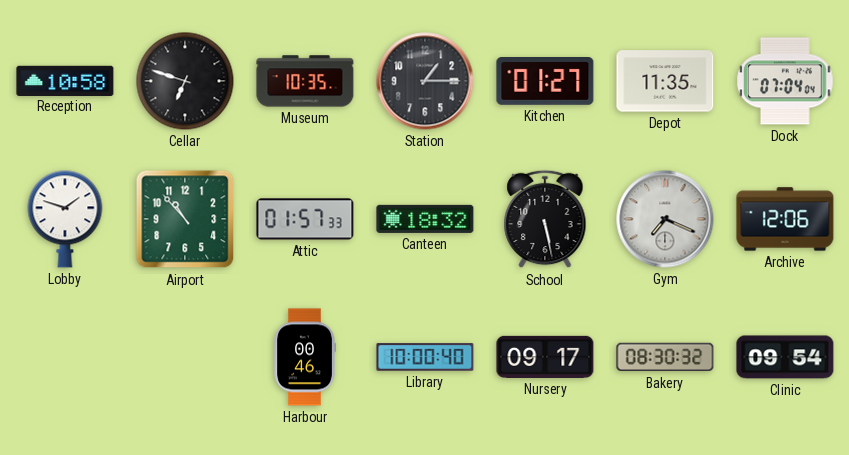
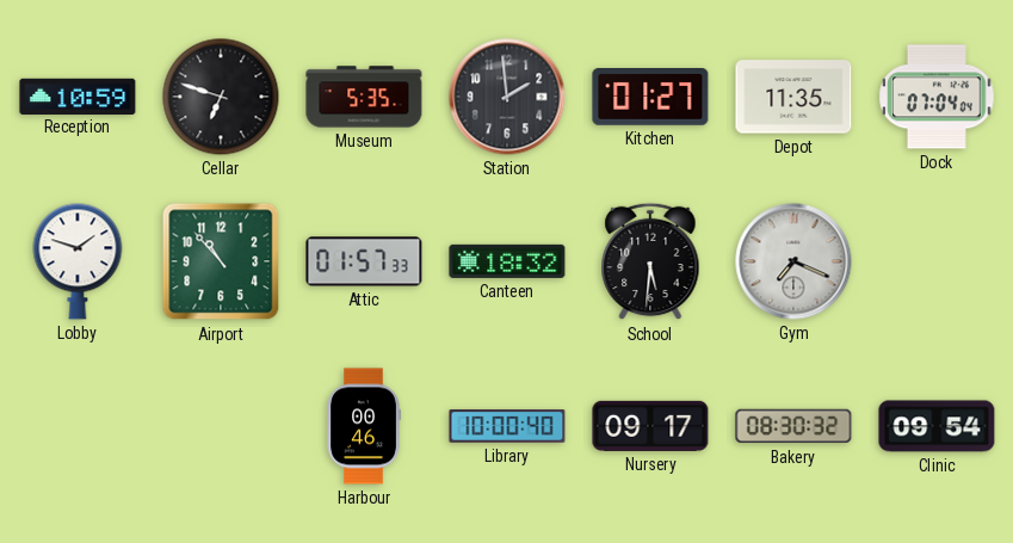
Reception: 10:58 -> 10:59 (78, 95)
Museum: 10:35 -> 5:35 (364, 97)
Station: 1:15 -> 1:59 (507, 97)
School: 5:28 -> 5:31 (650, 261)
Archive: 12:06 -> none (785, 219)
